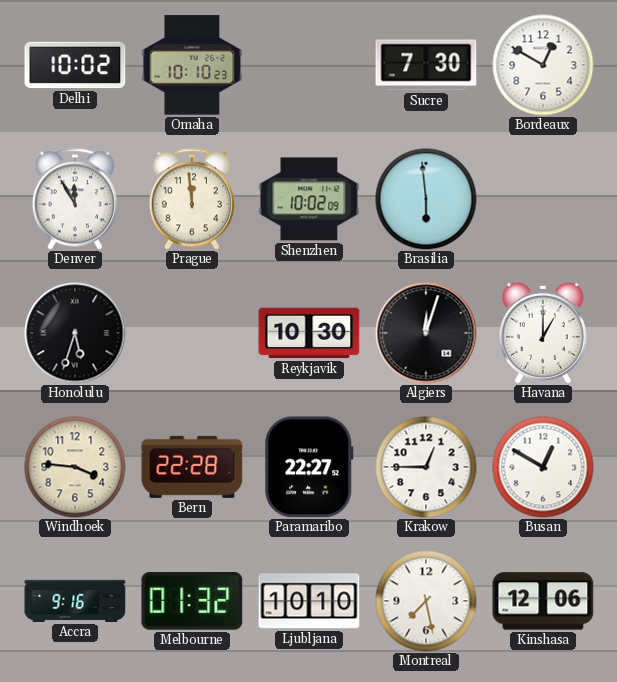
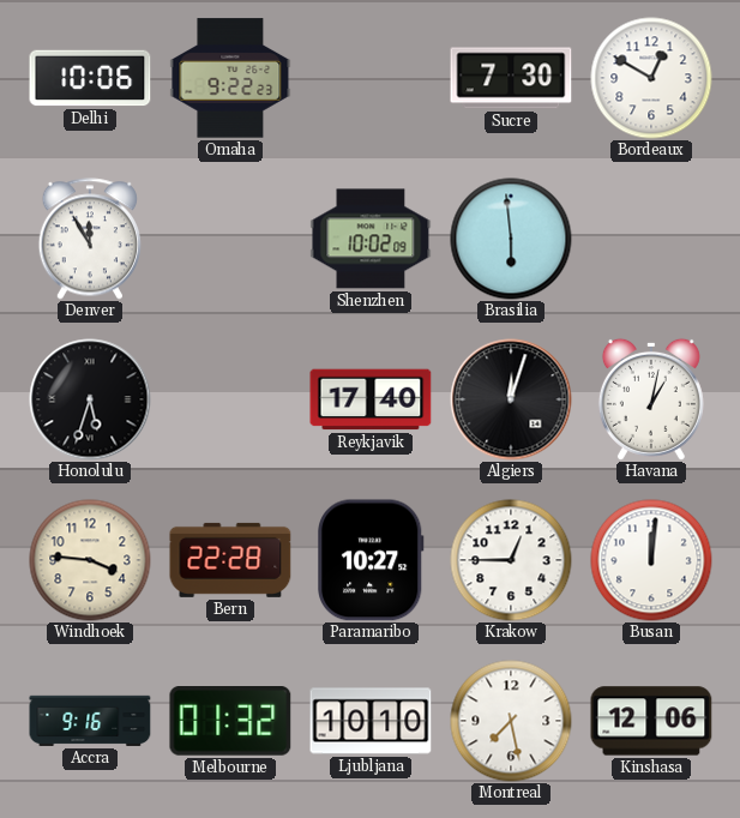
Delhi: 10:02 -> 10:06 (90, 78)
Omaha: 10:10 -> 9:22 (230, 78)
Prague: 11:59 -> none (192, 199)
Reykjavik: 10:30 -> 17:40 (371, 399)
Havana: 1:00 -> 1:02 (651, 399)
Paramaribo: 22:27 -> 10:27 (371, 560)
Busan: 12:50 -> 12:01 (651, 560)
